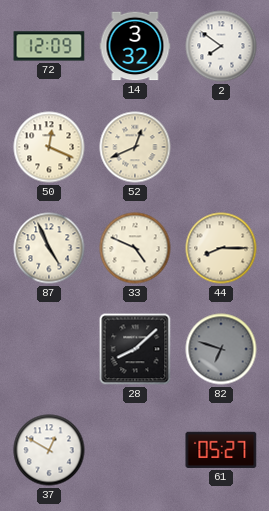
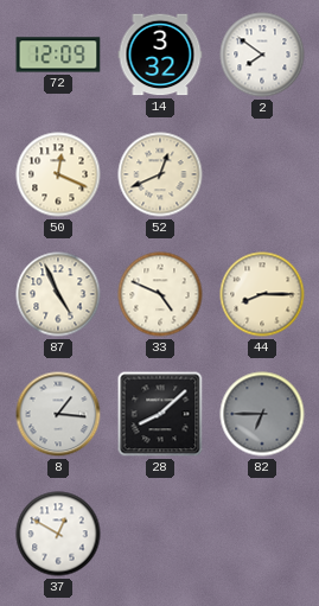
8: none -> 1:16 (58, 414)
82: 6:48 -> 6:45 (262, 414)
61: 05:27 -> none (221, 450)
